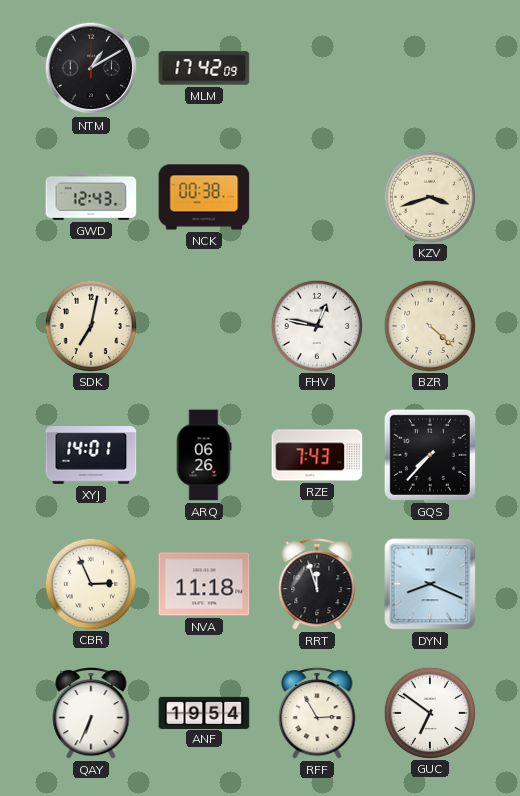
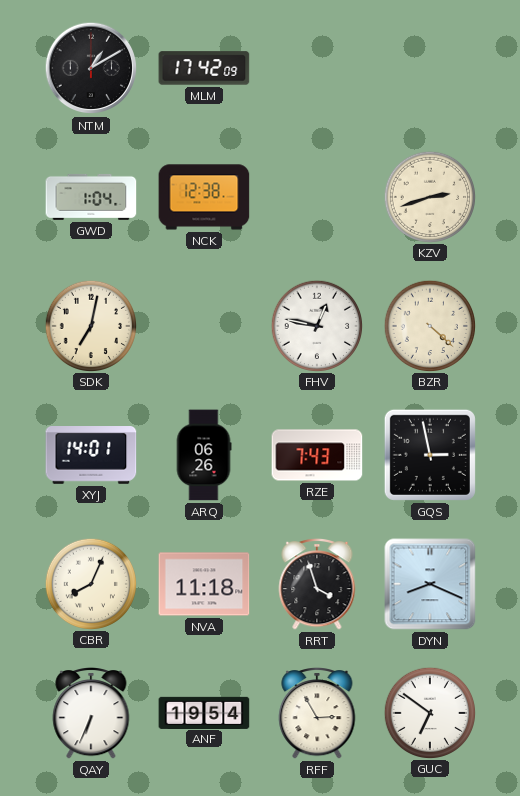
GWD: 12:43 -> 1:04 (91, 197)
NCK: 00:38 -> 12:38 (204, 197)
KZV: 3:42 -> 2:42 (429, 196)
GQS: 7:37 -> 2:58 (430, 455)
CBR: 2:56 -> 8:04 (90, 583)
RRT: 11:57 -> 3:57 (317, 585)
